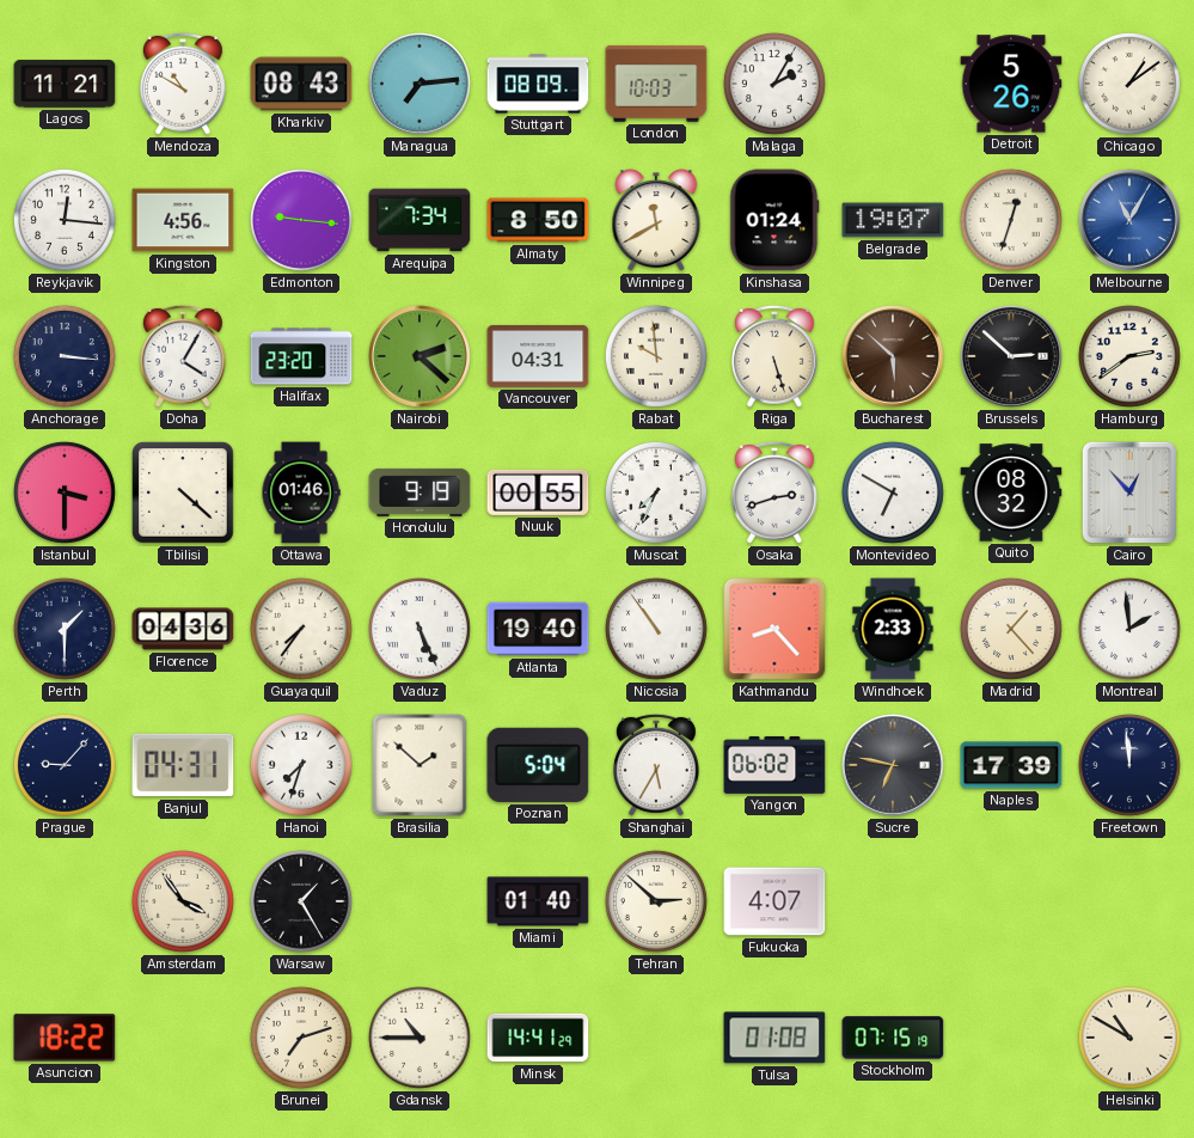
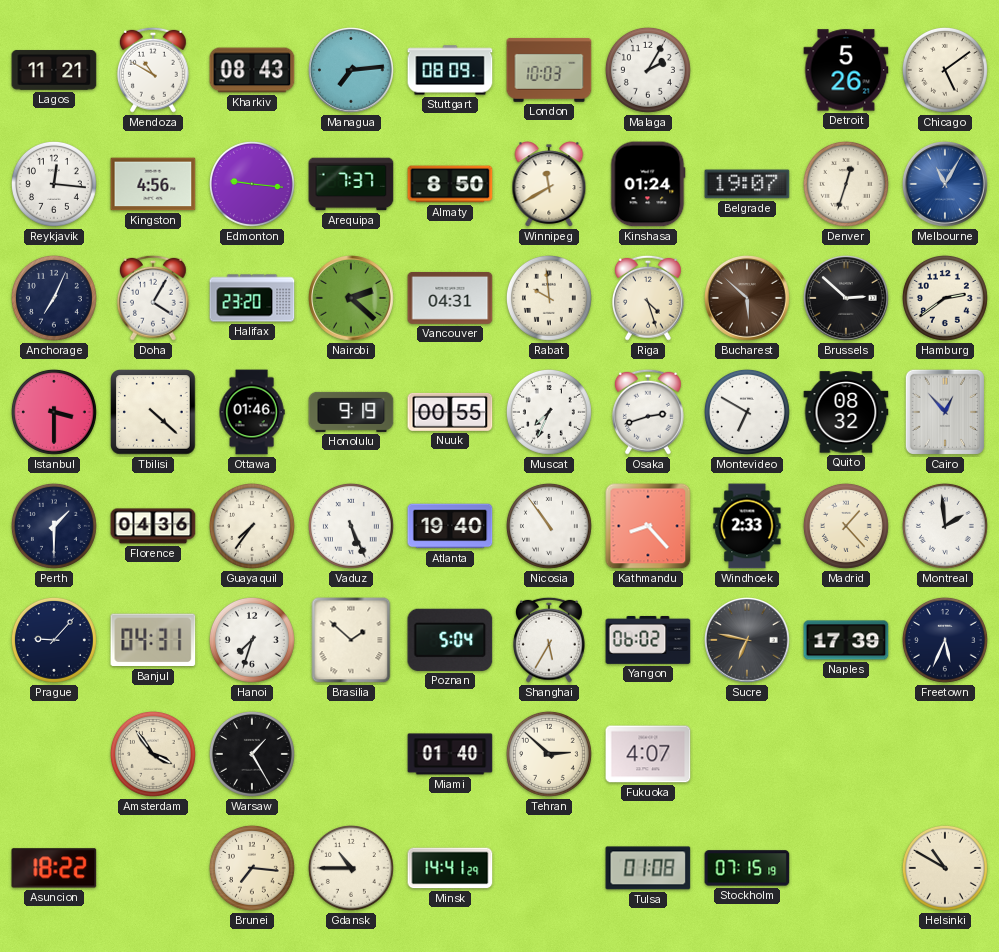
Chicago: 1:09 -> 5:09 (945, 70)
Arequipa: 7:34 -> 7:37 (351, 184)
Anchorage: 3:16 -> 7:04 (54, 298)
Riga: 5:27 -> 4:27 (648, 298)
Freetown: 11:59 -> 5:34 (945, 640)
Brunei: 7:12 -> 7:16 (252, 868)
